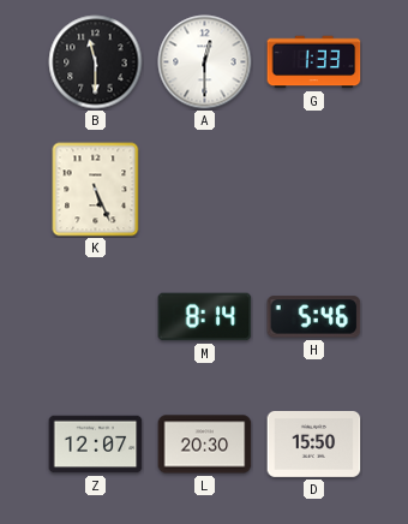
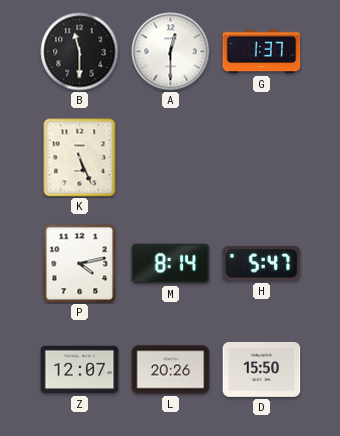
G: 1:33 -> 1:37 (262, 52)
P: none -> 4:13 (80, 264)
H: 5:46 -> 5:47 (262, 264)
L: 20:30 -> 20:26 (171, 370)
